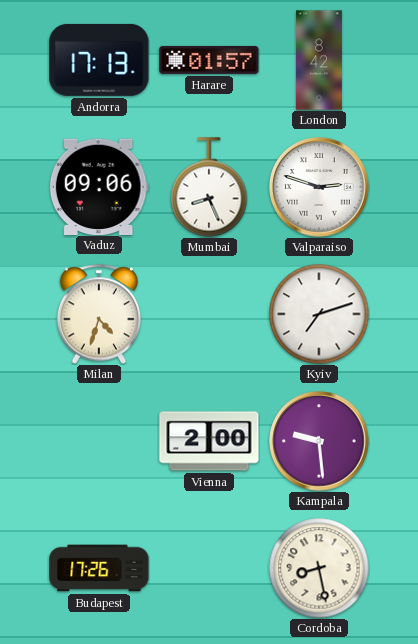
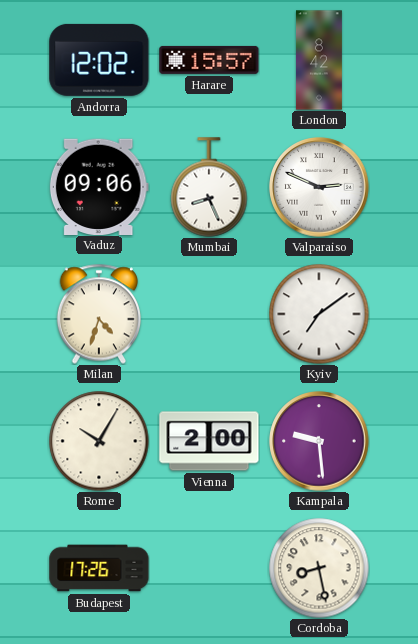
Andorra: 17:13 -> 12:02 (99, 60)
Harare: 01:57 -> 15:57 (209, 60)
Valparaiso: 2:48 -> 2:49 (319, 187)
Kyiv: 7:12 -> 7:09 (319, 314)
Rome: none -> 10:05 (99, 441)
